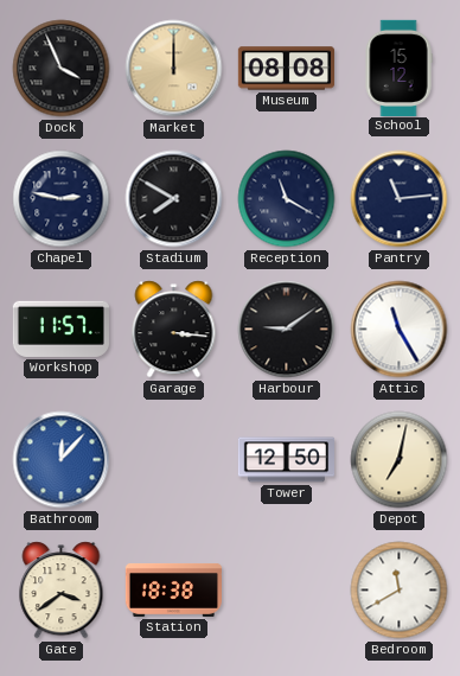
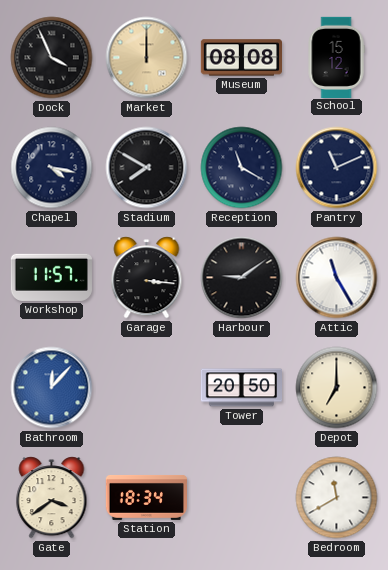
Chapel: 2:47 -> 4:17 (52, 168)
Pantry: 11:14 -> 11:11 (337, 168)
Tower: 12:50 -> 20:50 (241, 388)
Depot: 7:02 -> 7:00 (337, 388)
Station: 18:38 -> 18:34 (146, 497)
